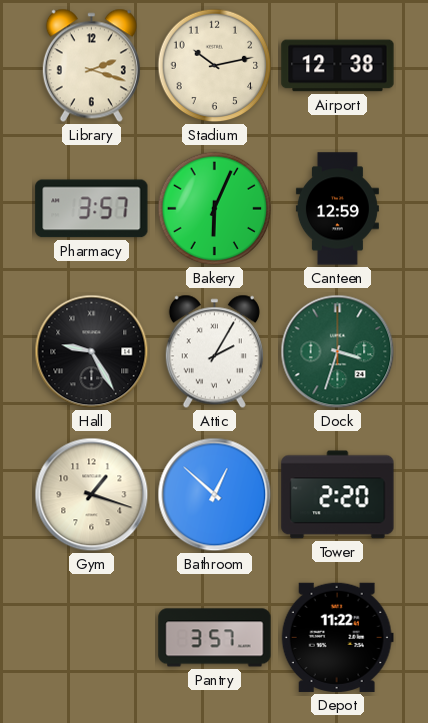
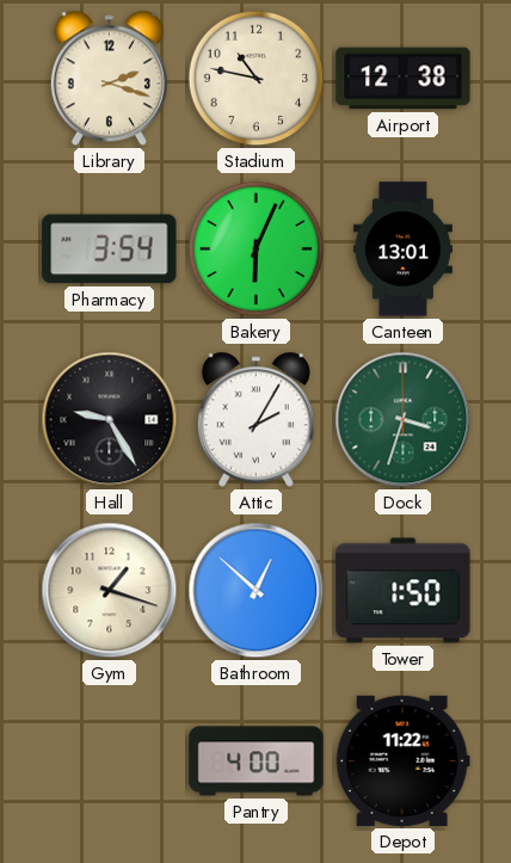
Stadium: 10:13 -> 10:47 (257, 79)
Pharmacy: 3:57 -> 3:54 (110, 249)
Canteen: 12:59 -> 13:01 (402, 249)
Tower: 2:20 -> 1:50 (404, 591)
Pantry: 3:57 -> 4:00 (257, 762)
